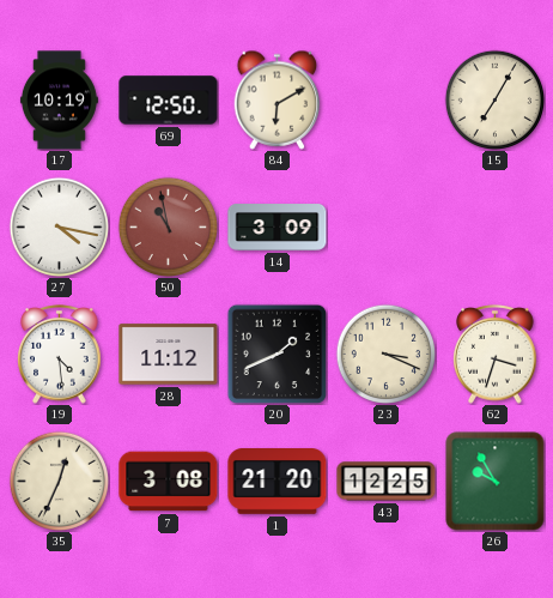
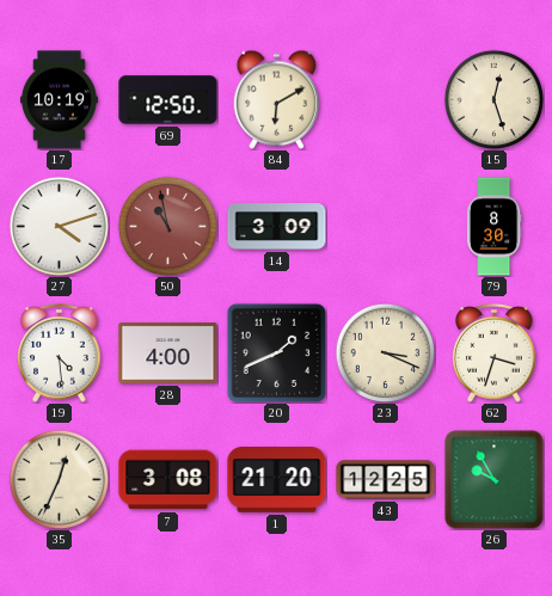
15: 7:05 -> 12:27 (493, 99)
27: 4:17 -> 4:12 (59, 226)
79: none -> 8:30 (493, 227)
28: 11:12 -> 4:00 (168, 354)
